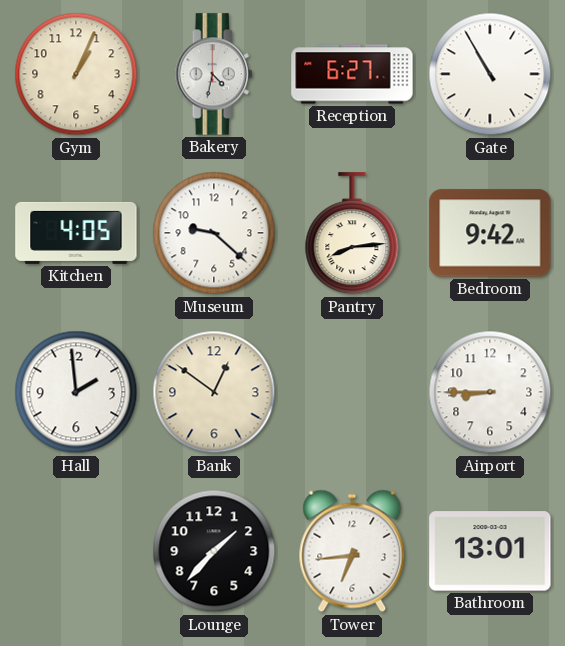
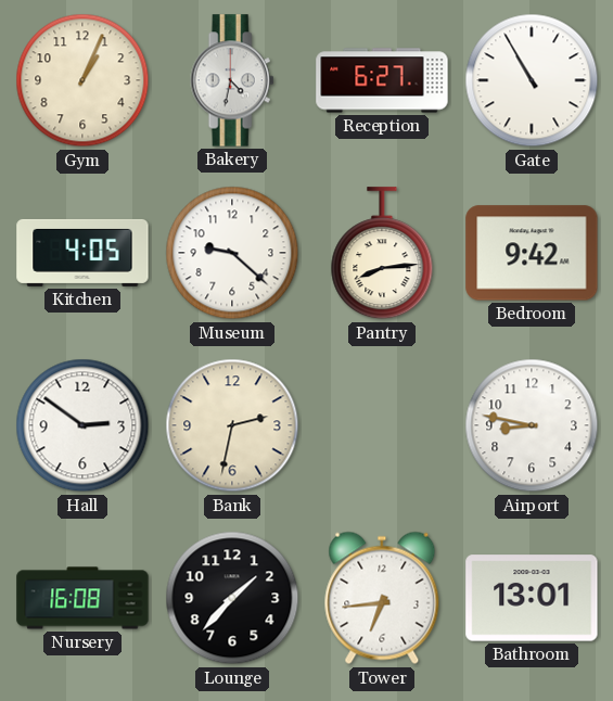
Hall: 1:59 -> 2:51 (82, 425)
Bank: 12:51 -> 2:32 (232, 425)
Airport: 8:45 -> 8:47 (532, 425)
Nursery: none -> 16:08 (82, 598)
